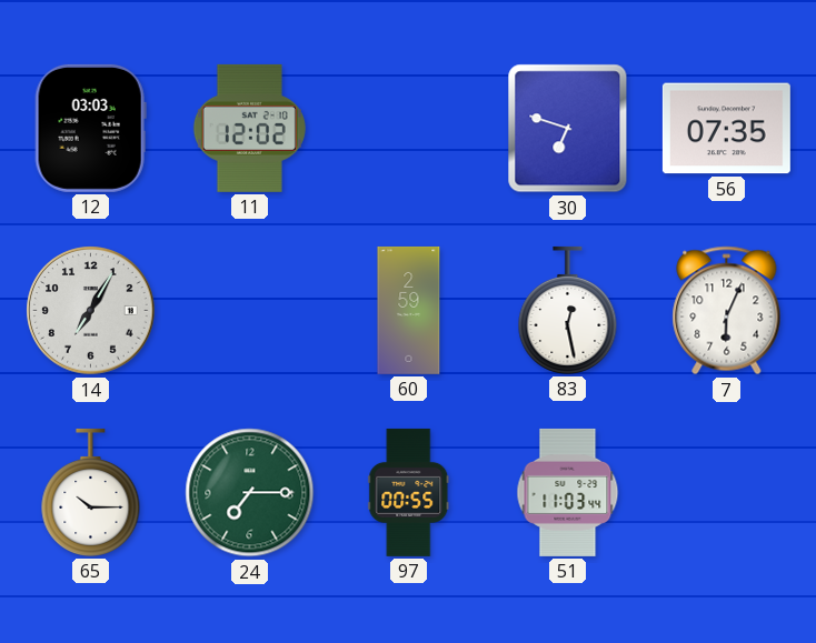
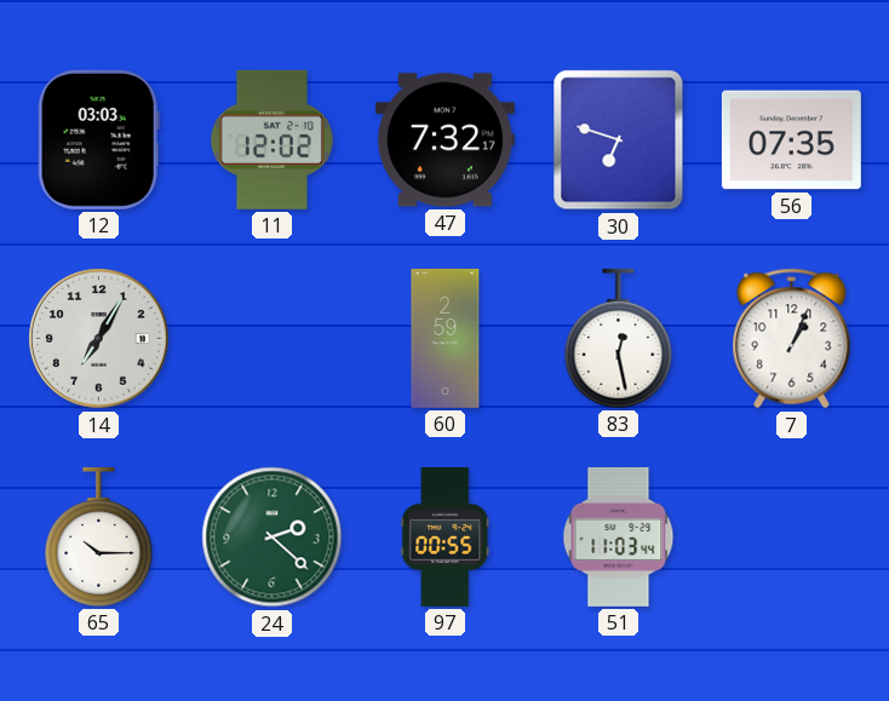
47: none -> 7:32 (444, 140)
7: 6:04 -> 1:04 (792, 339)
24: 7:15 -> 2:22 (273, 538)
